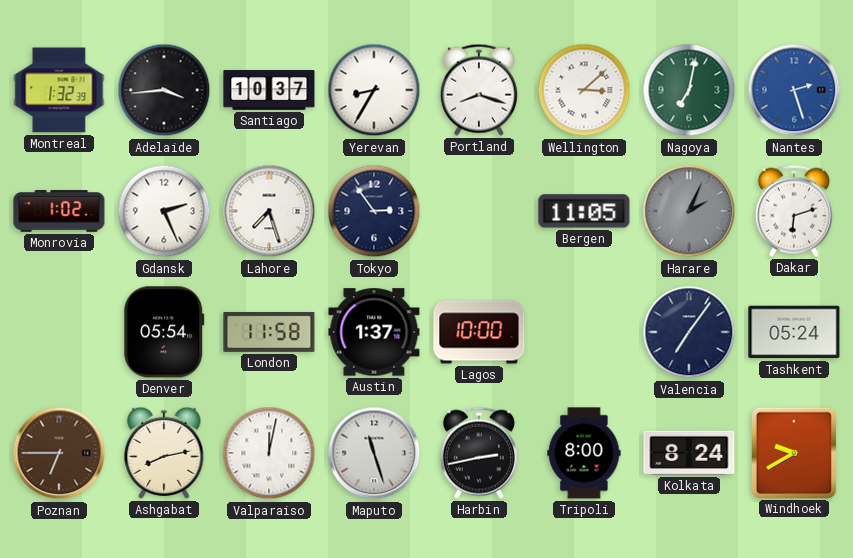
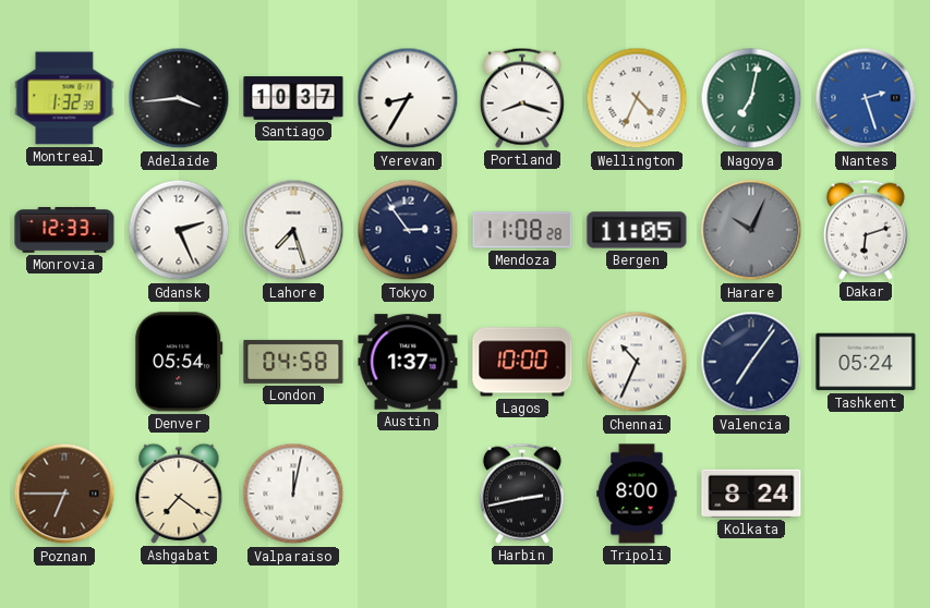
Wellington: 3:08 -> 4:34 (637, 98)
Monrovia: 1:02 -> 12:33 (64, 230)
Mendoza: none -> 11:08 (522, 230)
Harare: 2:04 -> 10:04 (751, 230)
London: 11:58 -> 04:58 (293, 362)
Chennai: none -> 10:34 (637, 362)
Ashgabat: 8:13 -> 7:21 (179, 494)
Maputo: 11:27 -> none (374, 453)
Windhoek: 9:40 -> none (793, 452)
